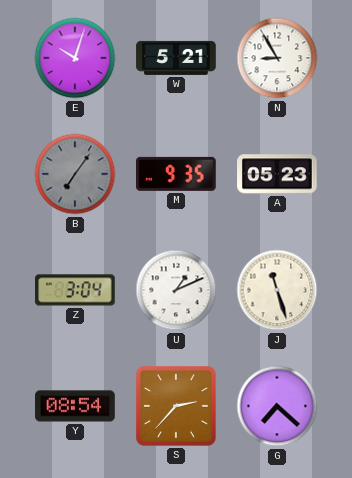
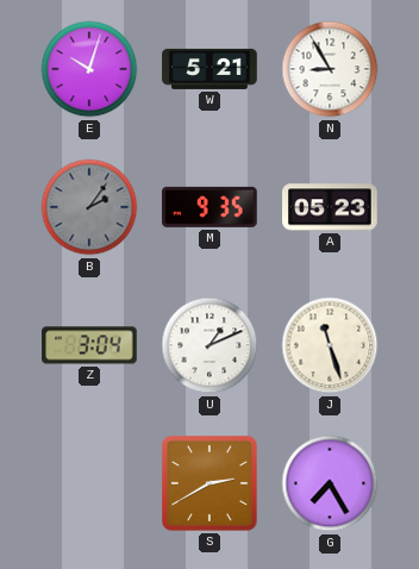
B: 7:06 -> 2:06 (89, 207)
Y: 08:54 -> none (75, 406)
S: 2:37 -> 2:40 (211, 484)
G: 7:22 -> 7:25 (330, 483)
